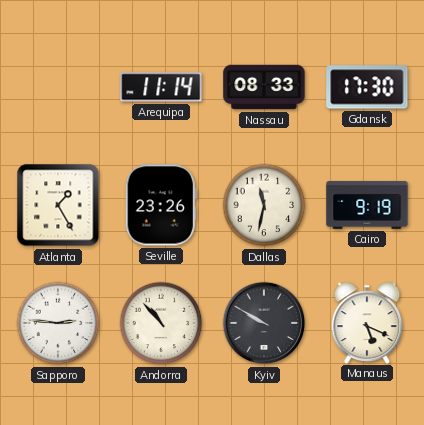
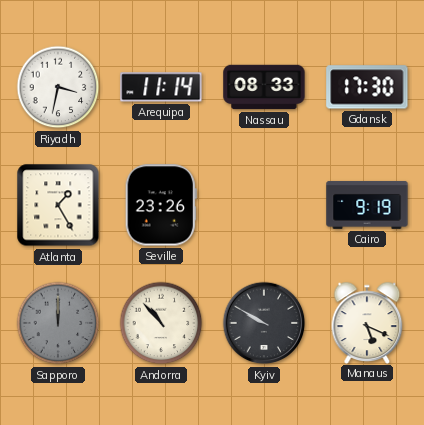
Riyadh: none -> 3:32 (58, 87)
Dallas: 11:32 -> none (264, 205)
Sapporo: 2:46 -> 12:00 (58, 323)
Sapporo dial: white -> grey (58, 323)
